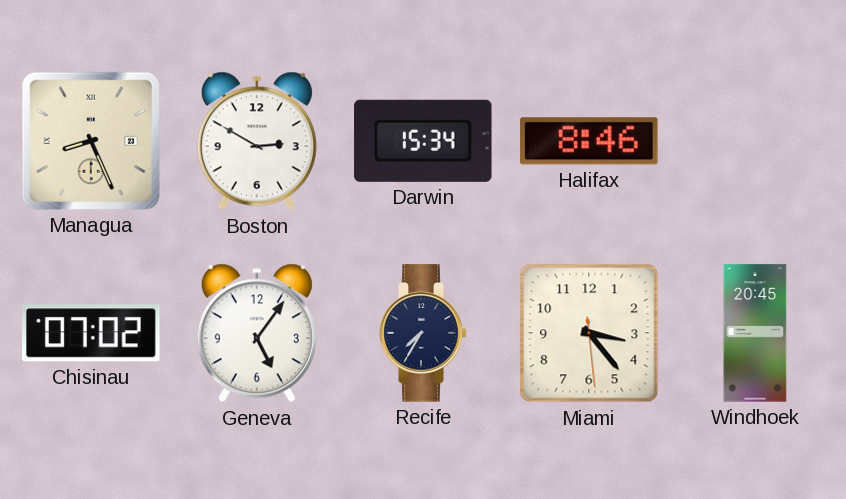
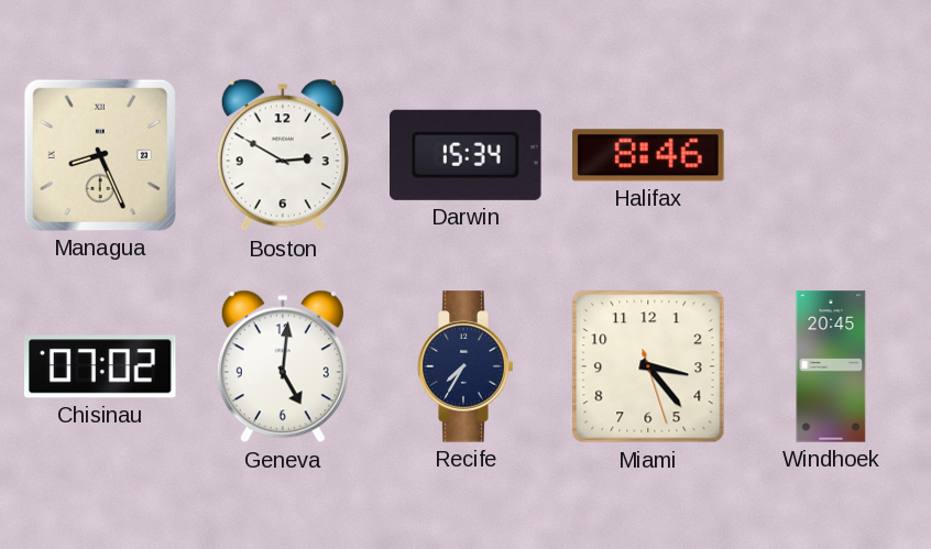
Geneva: 5:06 -> 5:01 (283, 366)
Miami: 3:23:29 -> 3:23:27 (648, 366)
